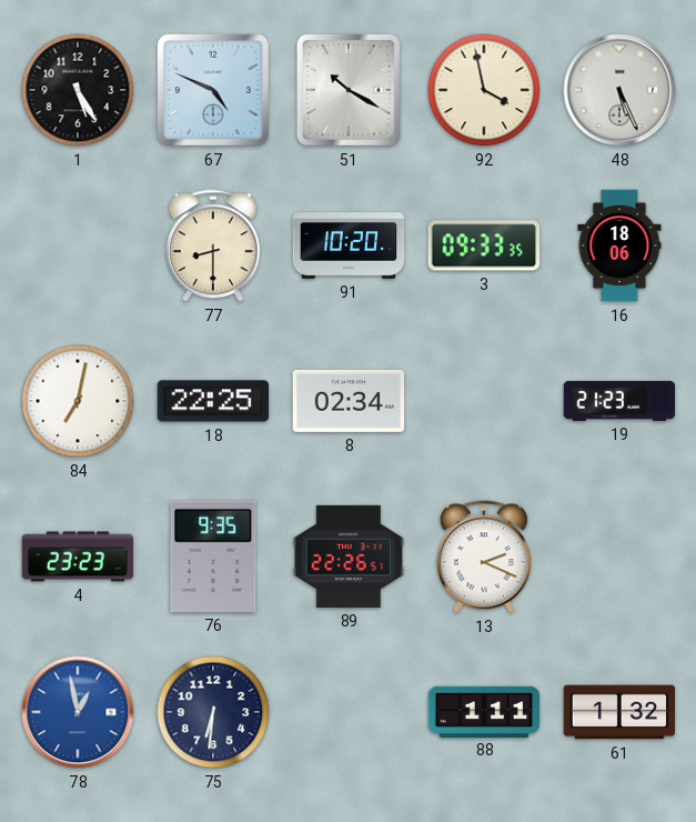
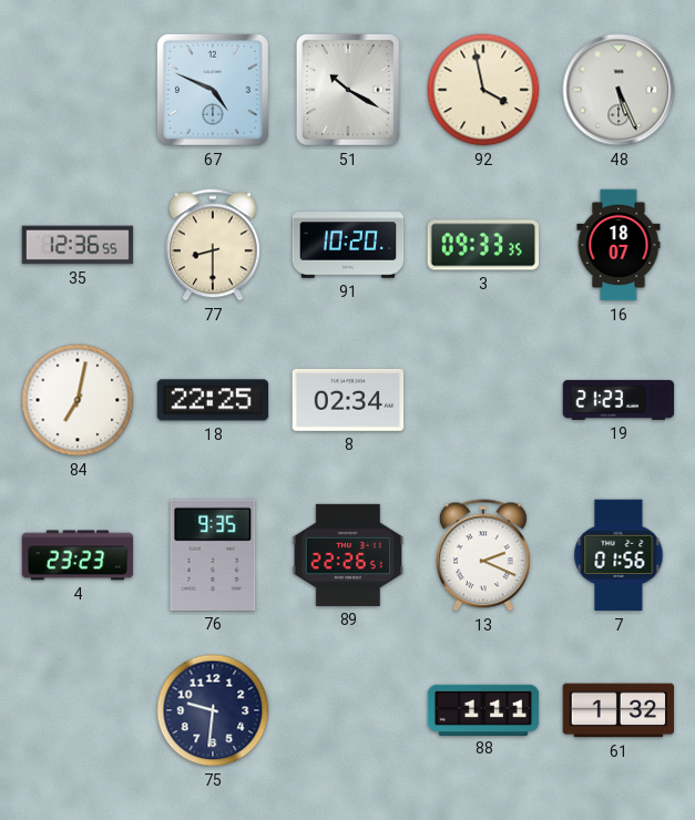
1: 5:25 -> none (78, 90)
35: none -> 12:36 (78, 245)
16: 18:06 -> 18:07 (619, 245)
7: none -> 01:56 (619, 555)
78: 12:58 -> none (78, 712)
75: 6:31 -> 9:31 (213, 710)
